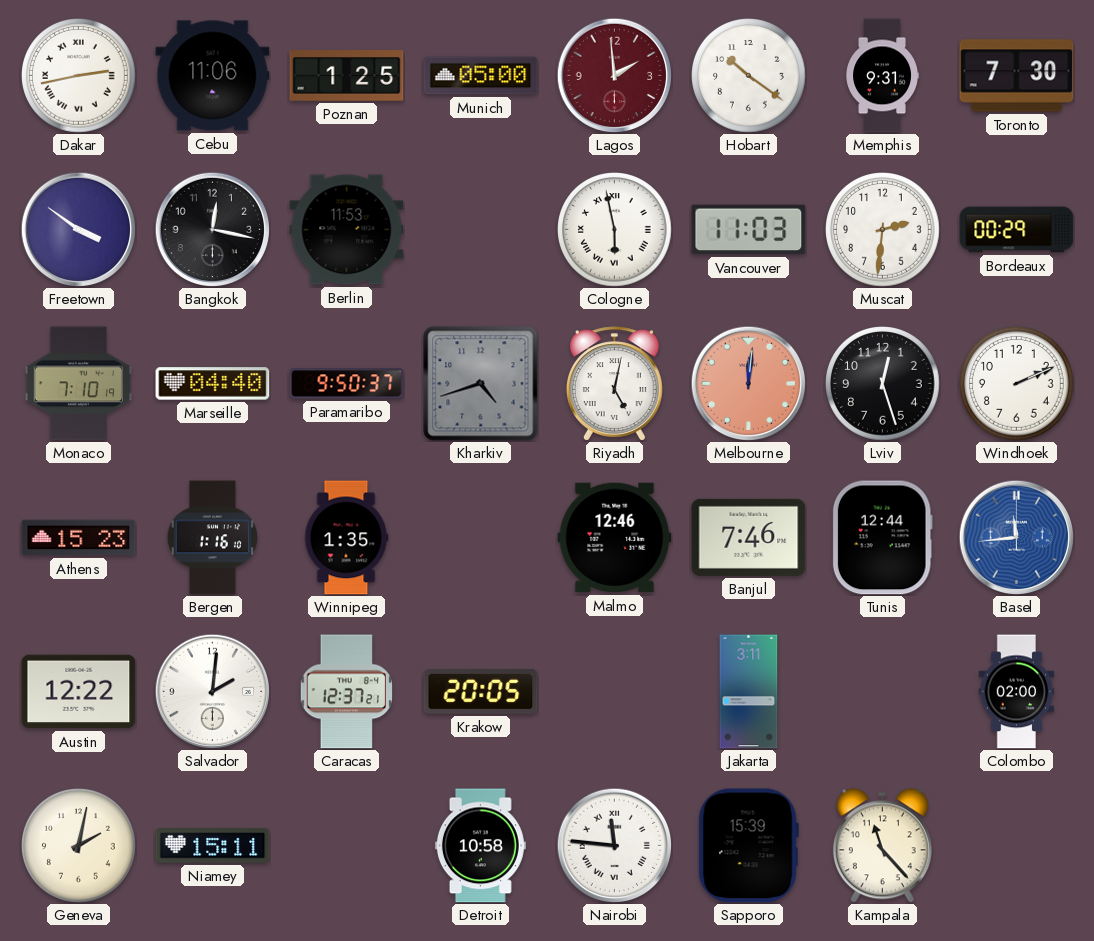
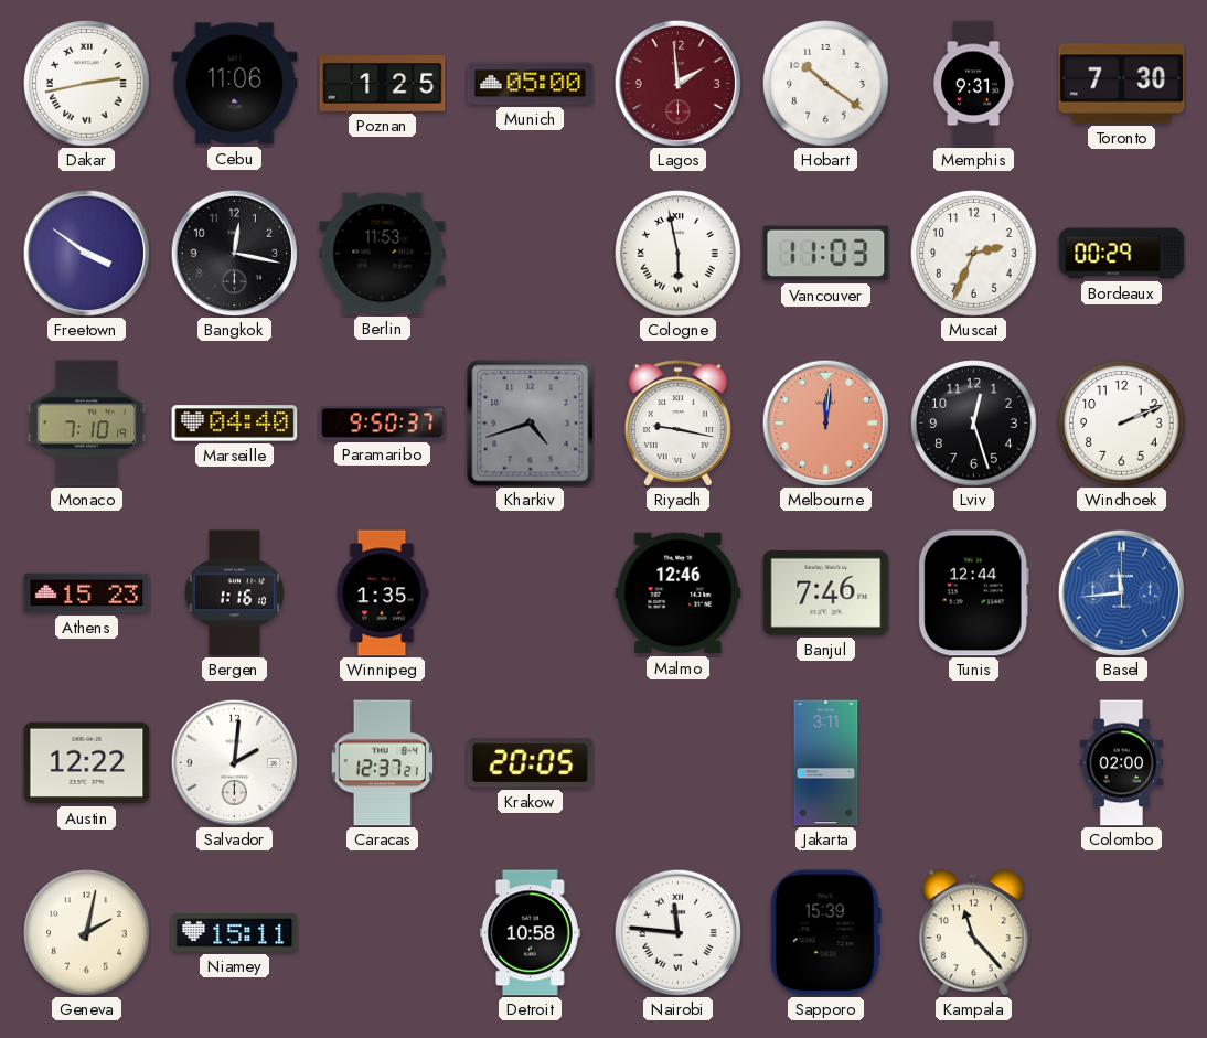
Muscat: 2:31 -> 2:34 (974, 254)
Riyadh: 5:02 -> 9:17 (677, 424)
